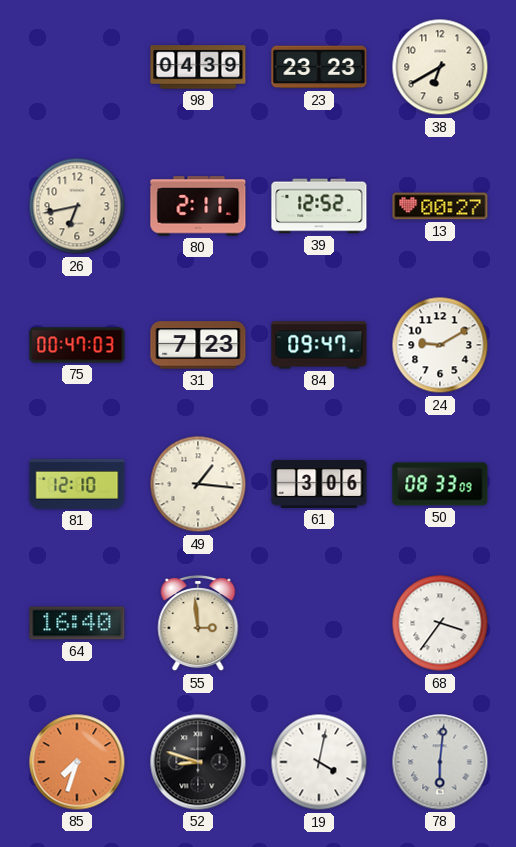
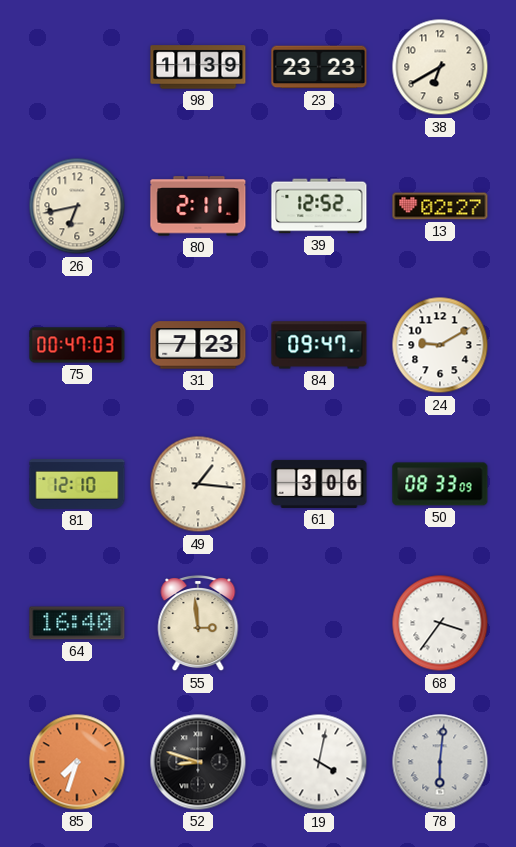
98: 04:39 -> 11:39 (198, 67)
13: 00:27 -> 02:27 (440, 206)
